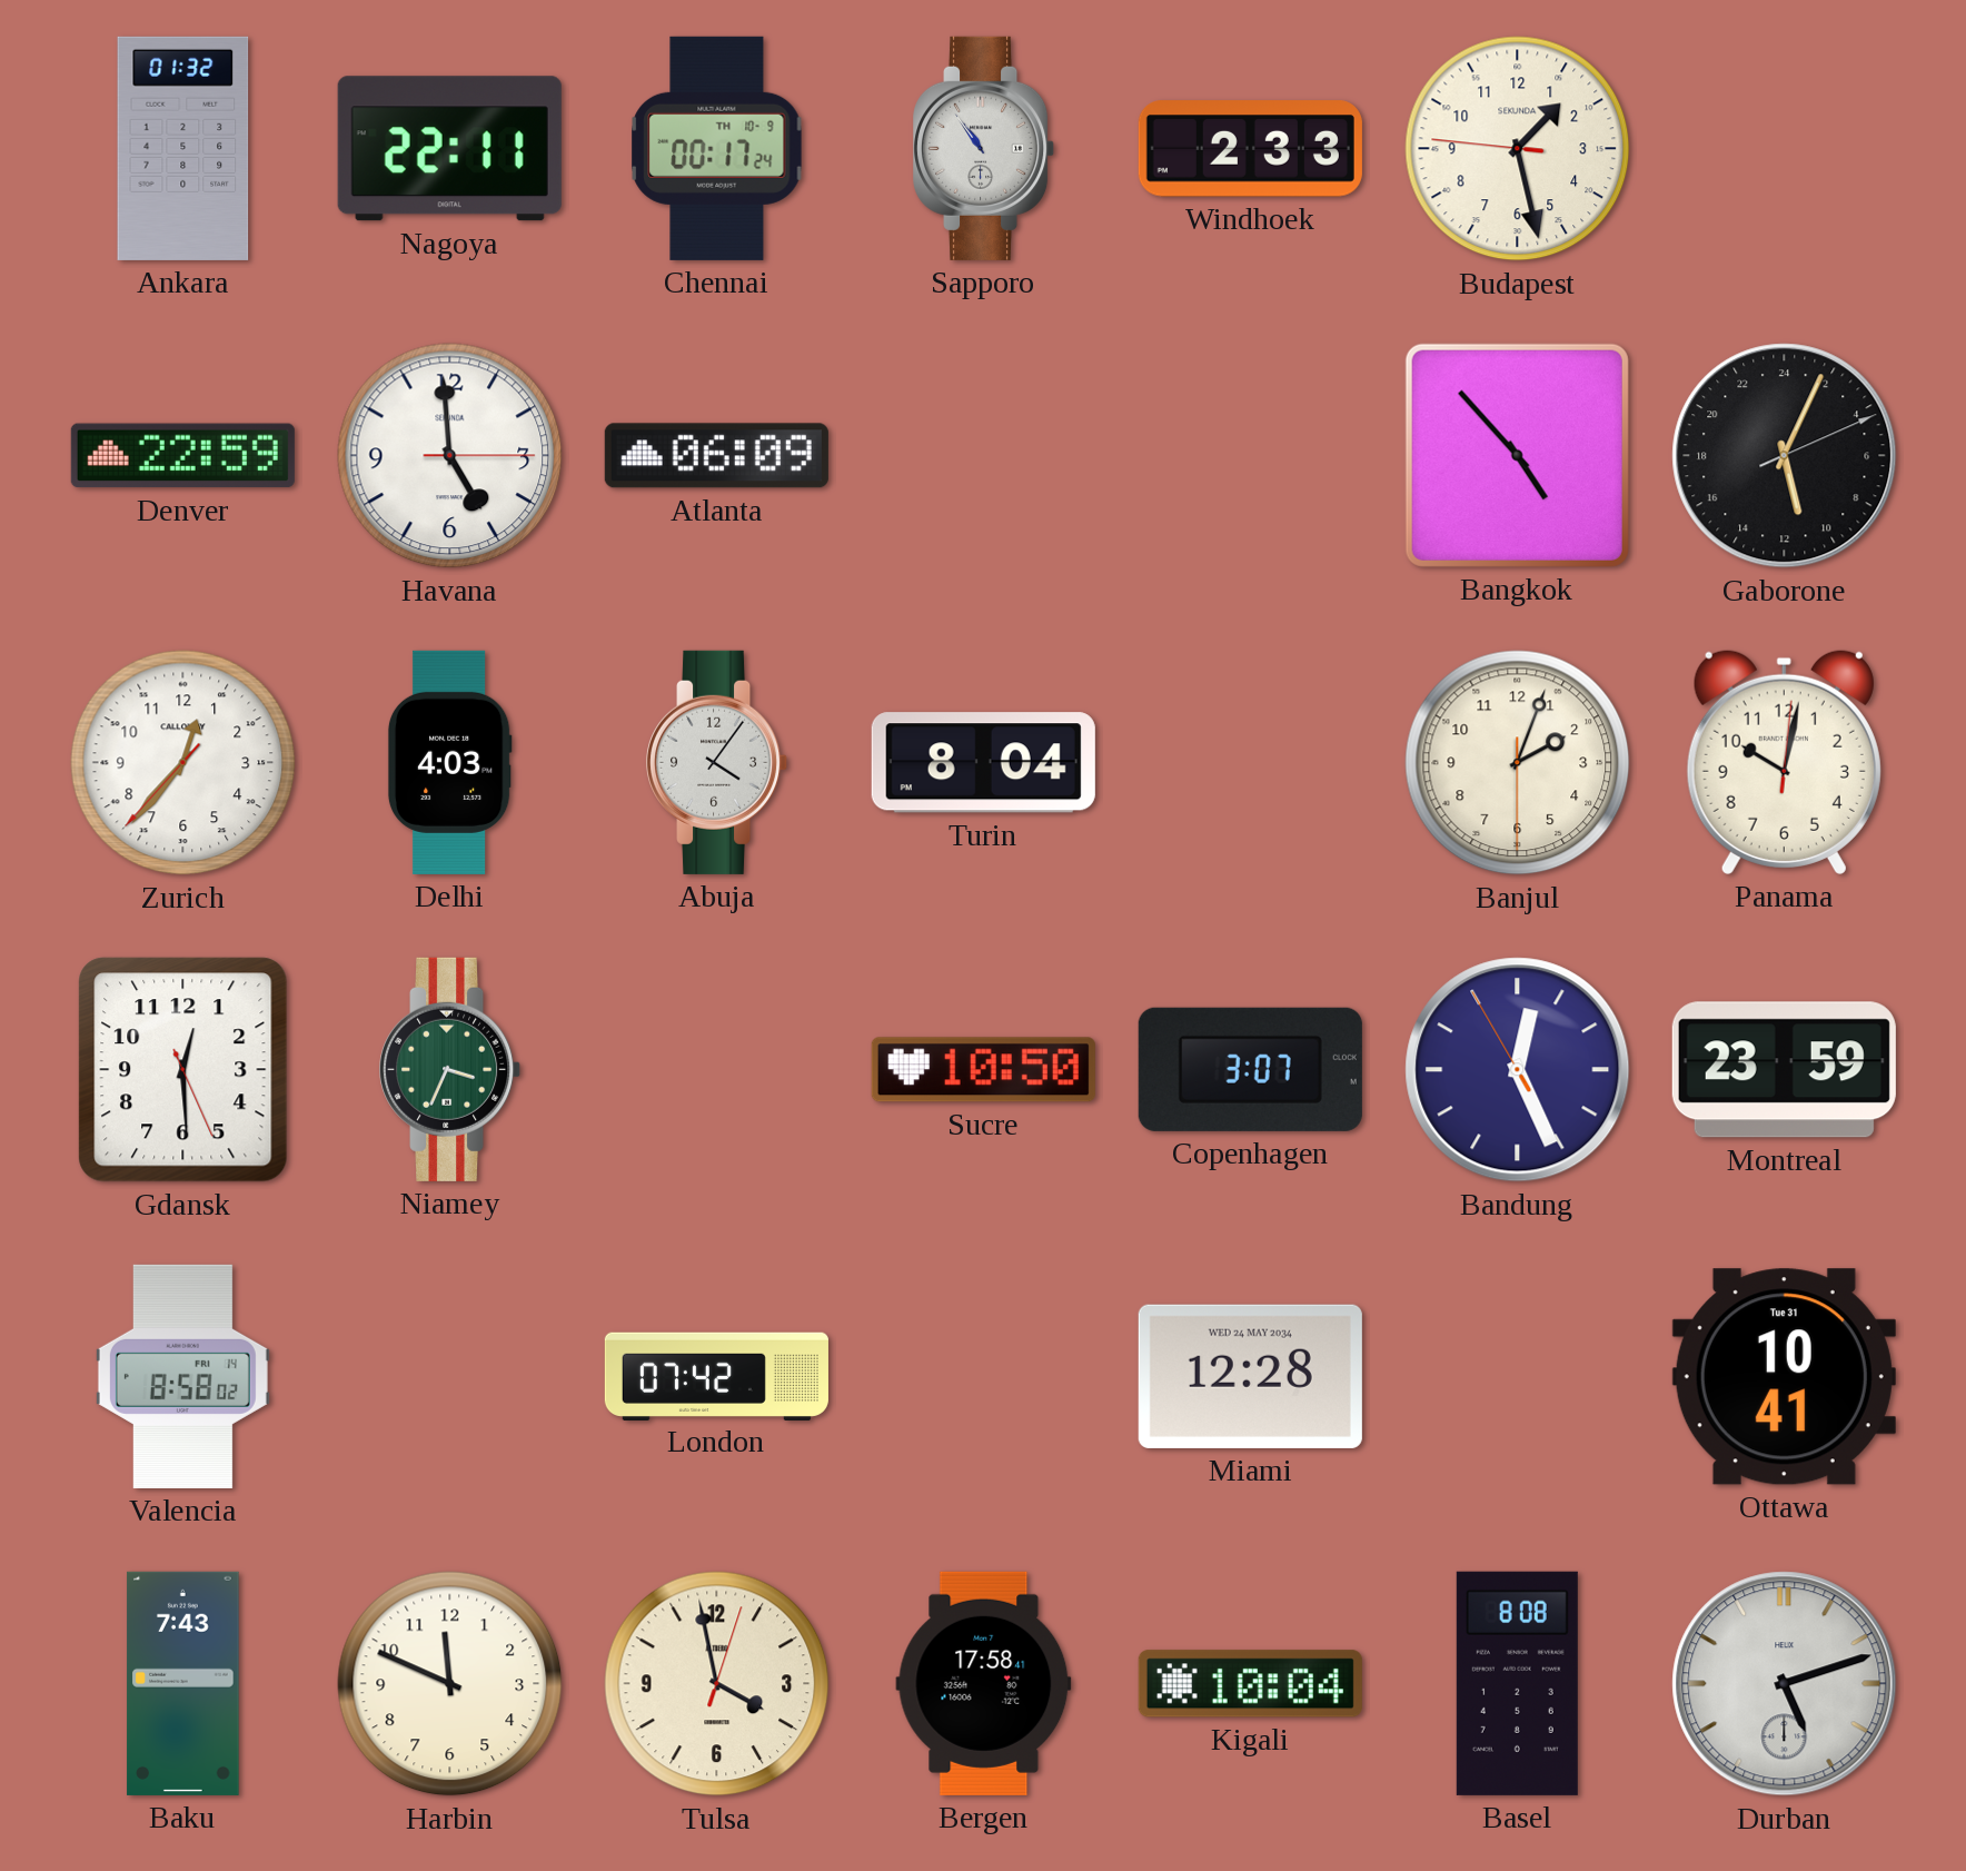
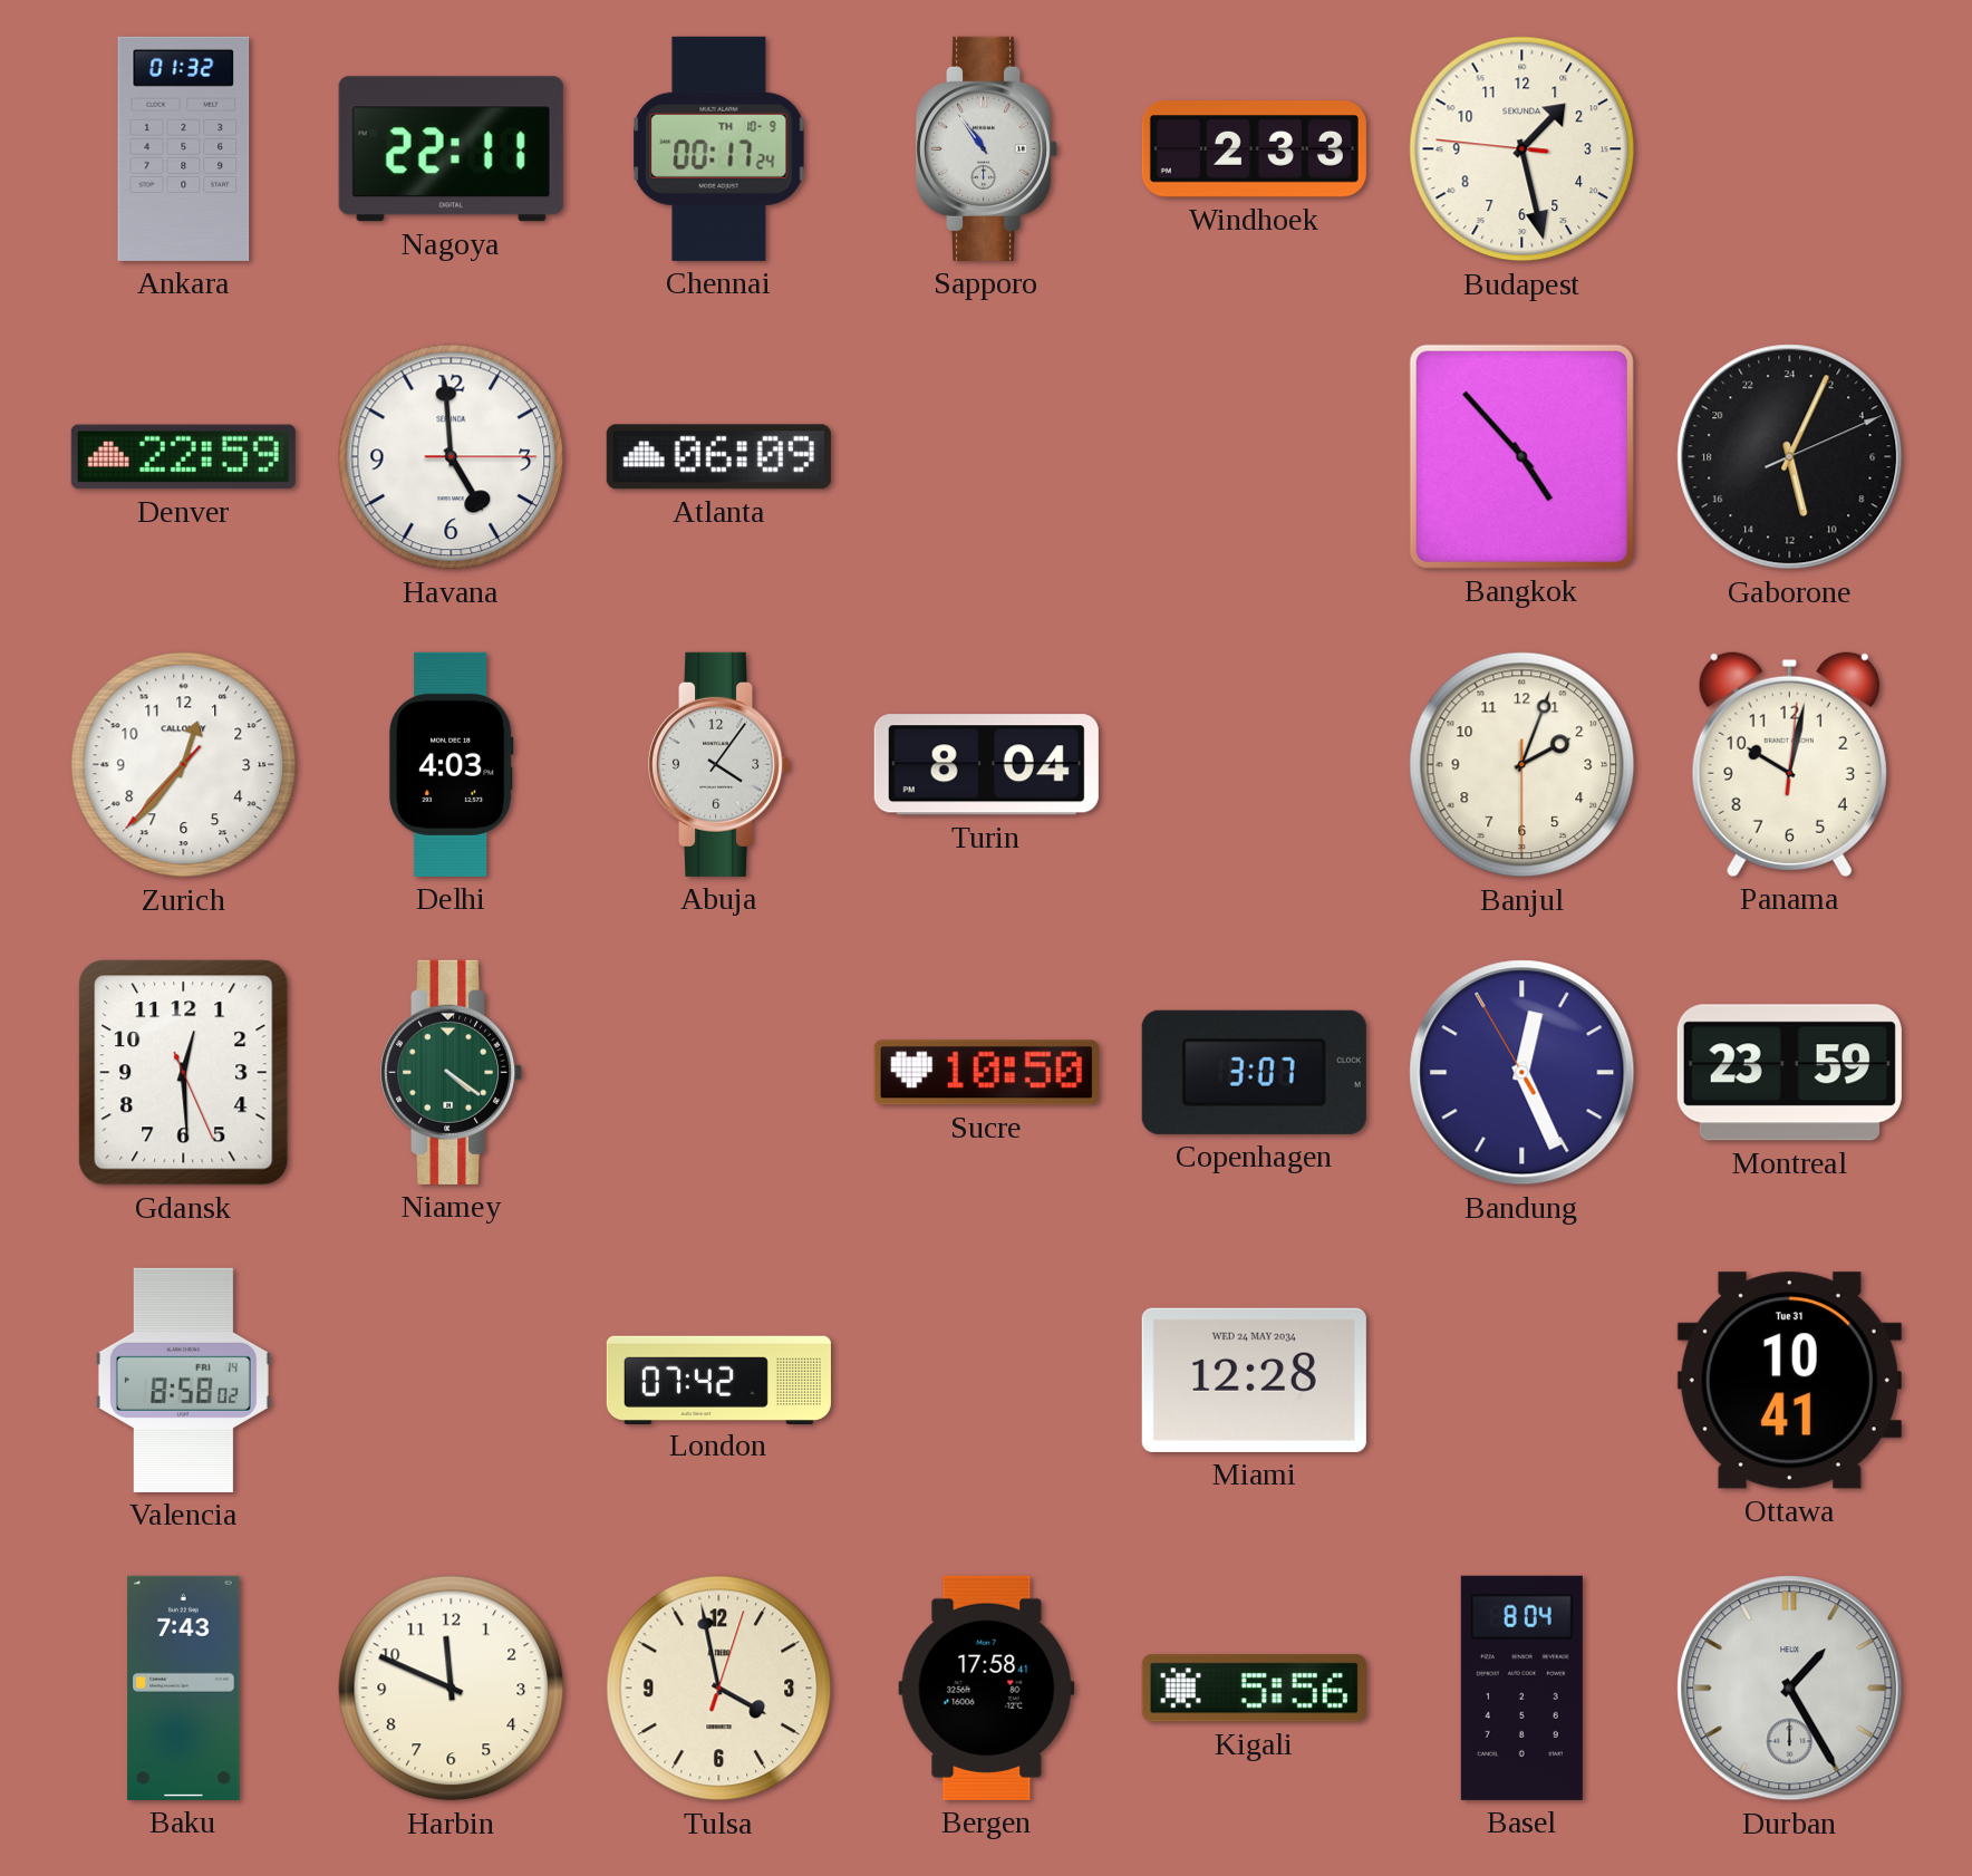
Niamey: 3:34 -> 4:21 (452, 1072)
Kigali: 10:04 -> 5:56 (1254, 1689)
Basel: 8:08 -> 8:04 (1521, 1688)
Durban: 5:12 -> 1:25 (1790, 1689)
